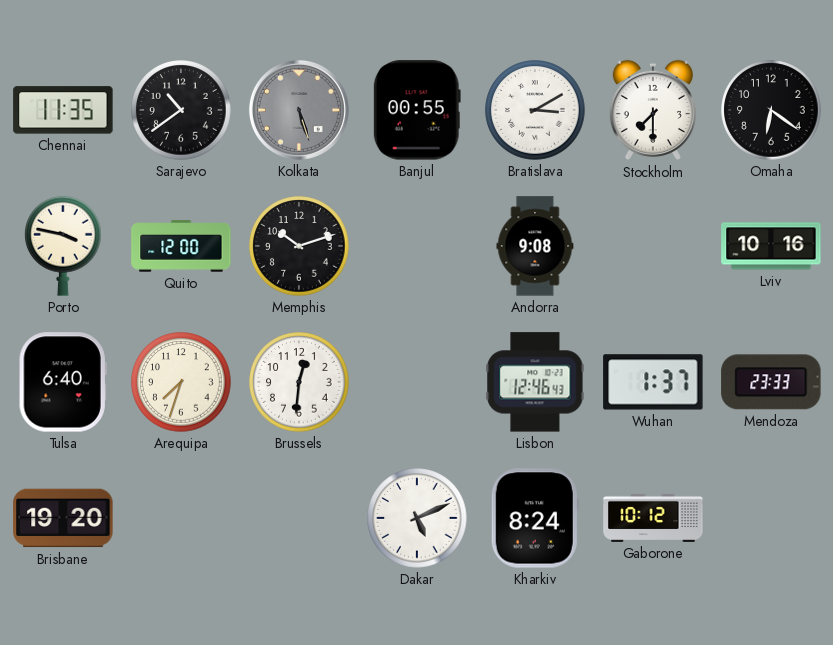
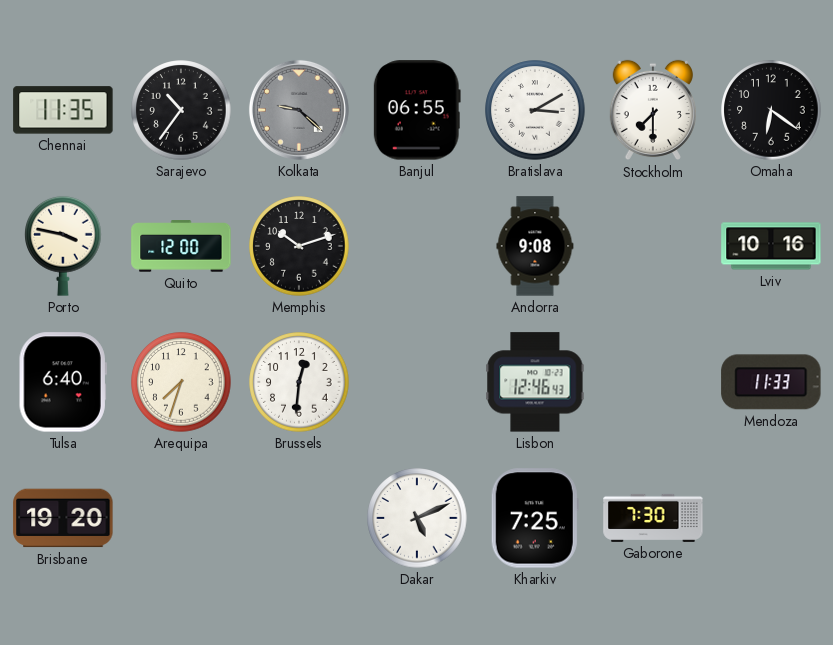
Sarajevo: 10:39 -> 10:36 (181, 110)
Kolkata: 5:27 -> 9:22 (299, 110)
Banjul: 00:55 -> 06:55 (417, 110)
Wuhan: 1:37 -> none (653, 382)
Mendoza: 23:33 -> 11:33 (771, 382)
Kharkiv: 8:24 -> 7:25 (535, 518)
Gaborone: 10:12 -> 7:30 (653, 518)
